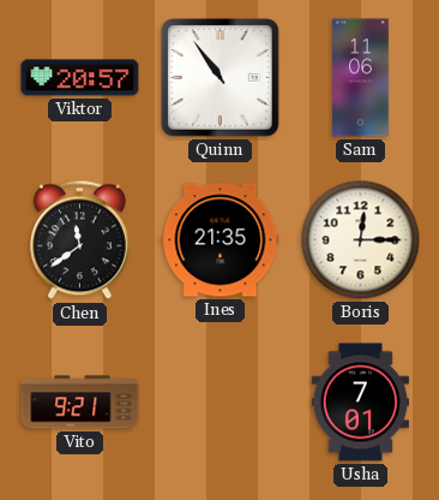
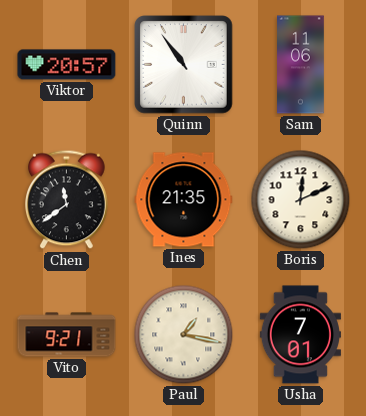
Boris: 12:15 -> 12:11 (301, 200)
Paul: none -> 1:17 (184, 335)
